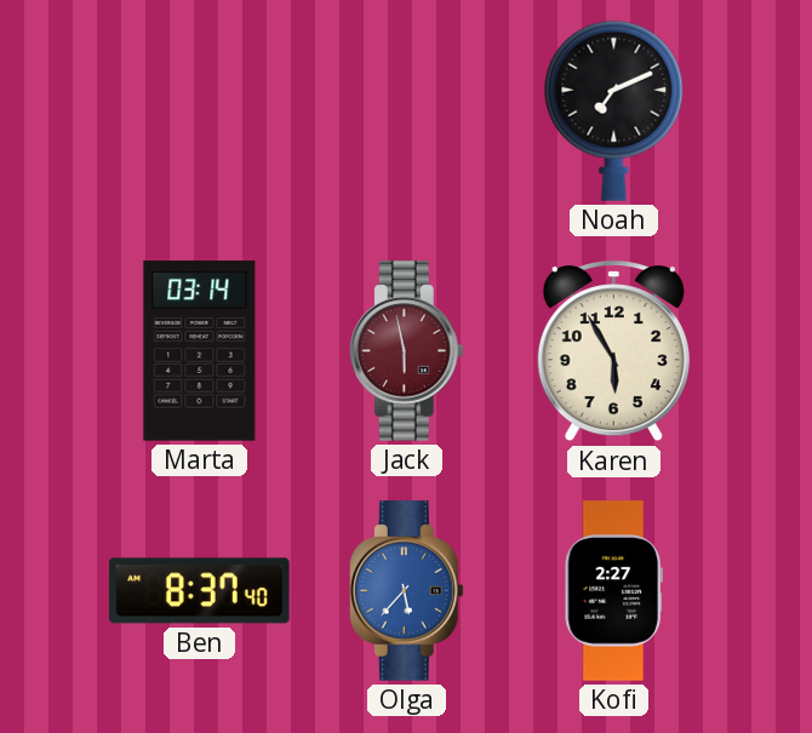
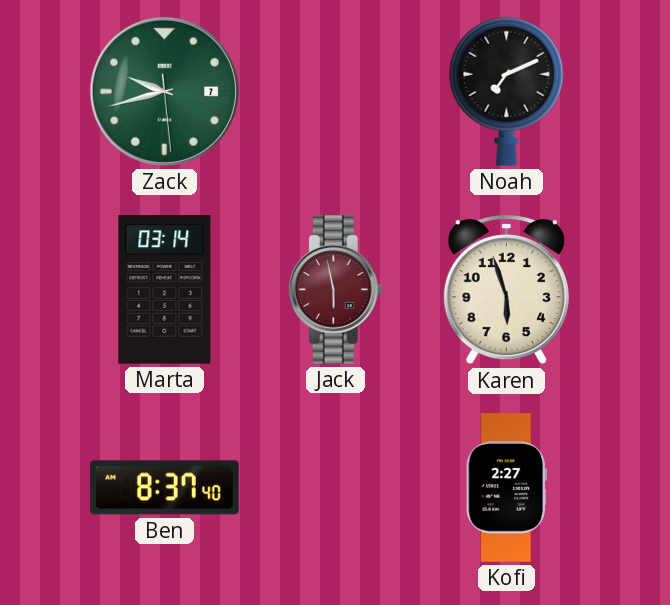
Zack: none -> 9:42 (164, 91)
Karen: 5:55 -> 5:57 (506, 290)
Olga: 5:37 -> none (406, 591)
